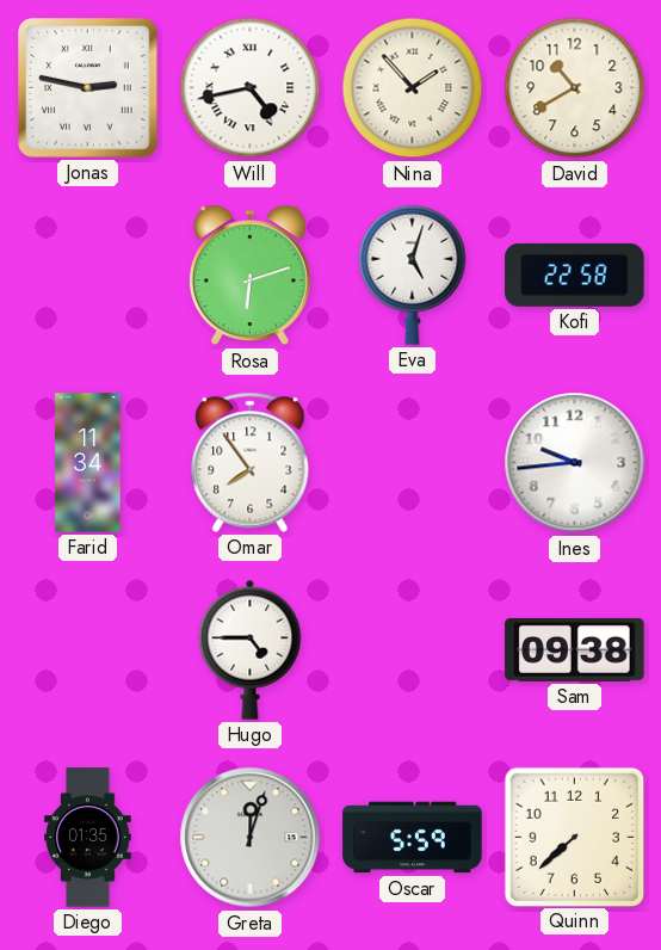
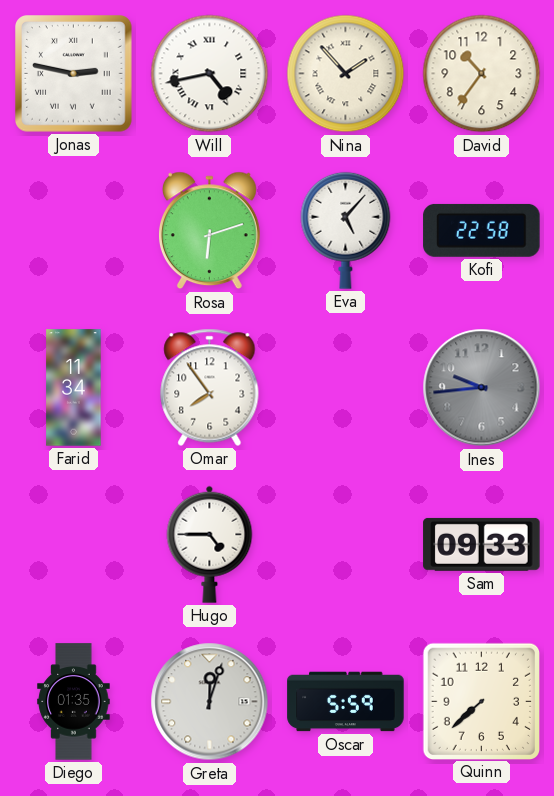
David: 10:40 -> 10:36 (482, 74)
Eva: 5:03 -> 5:07 (346, 230)
Ines dial: white -> grey (482, 388)
Sam: 09:38 -> 09:33 (482, 544)
